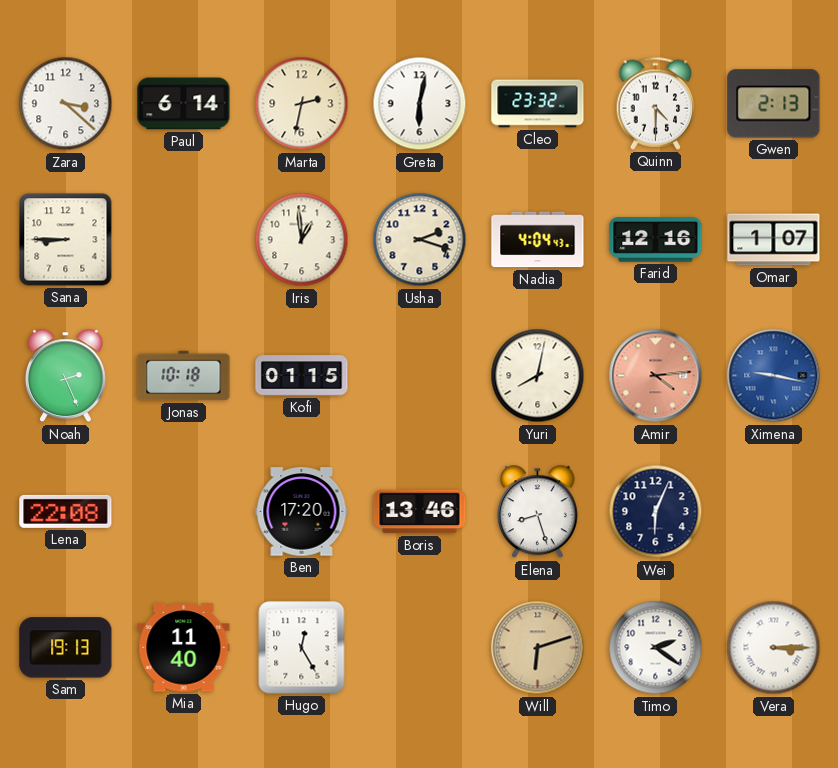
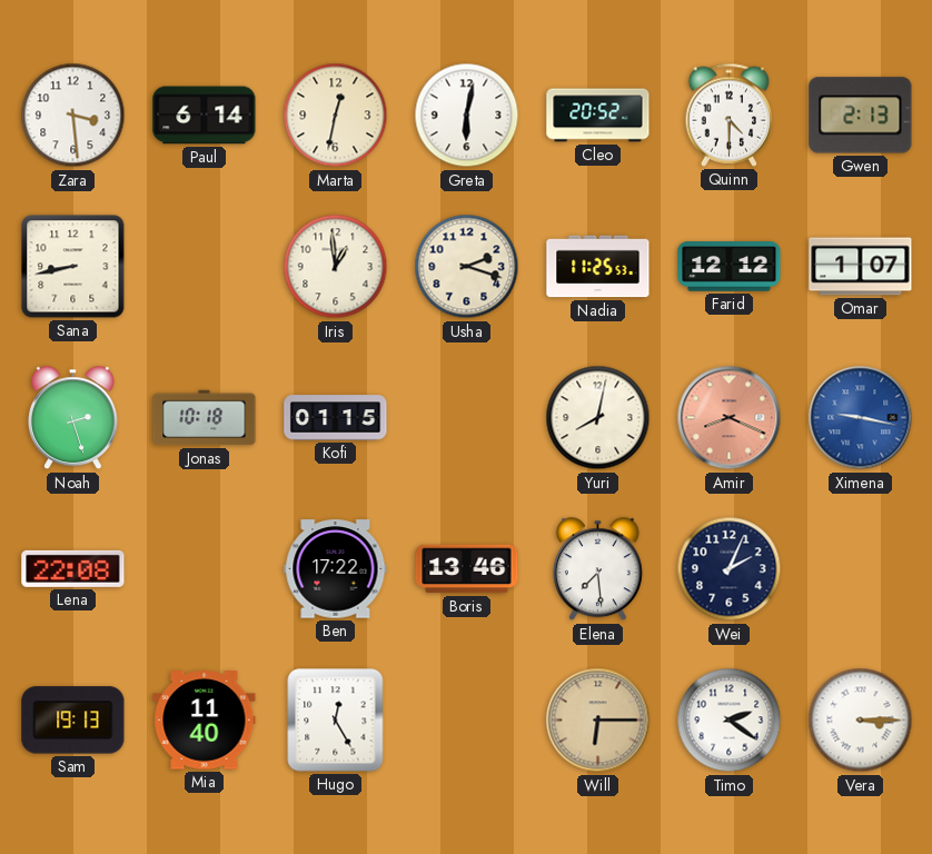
Zara: 3:22 -> 3:29 (73, 116)
Marta: 2:32 -> 12:32 (336, 116)
Cleo: 23:32 -> 20:52 (598, 116)
Sana: 8:45 -> 8:43 (73, 267)
Nadia: 4:04 -> 11:25 (598, 267)
Farid: 12:16 -> 12:12 (730, 267)
Noah: 2:26 -> 2:27 (72, 418)
Amir: 4:14 -> 8:19 (730, 418)
Ben: 17:20 -> 17:22 (336, 569)
Elena: 8:27 -> 7:29 (597, 569)
Wei: 6:04 -> 2:04 (730, 569)
Will: 6:12 -> 6:15 (598, 721)
